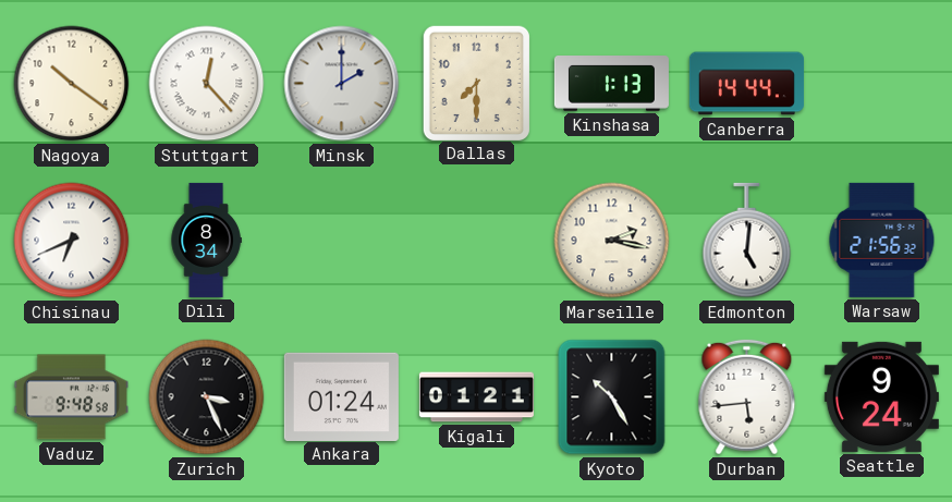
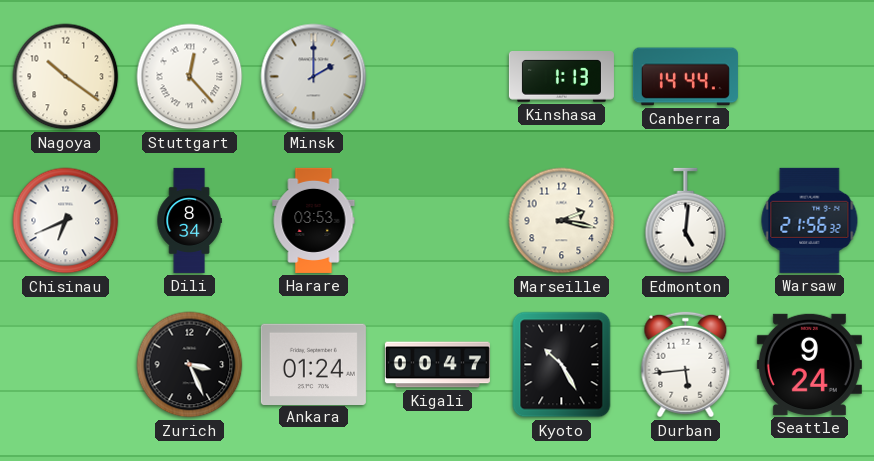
Dallas: 7:30 -> none (476, 83)
Harare: none -> 03:53 (314, 220)
Vaduz: 9:48 -> none (71, 397)
Kigali: 01:21 -> 00:47 (437, 365)
